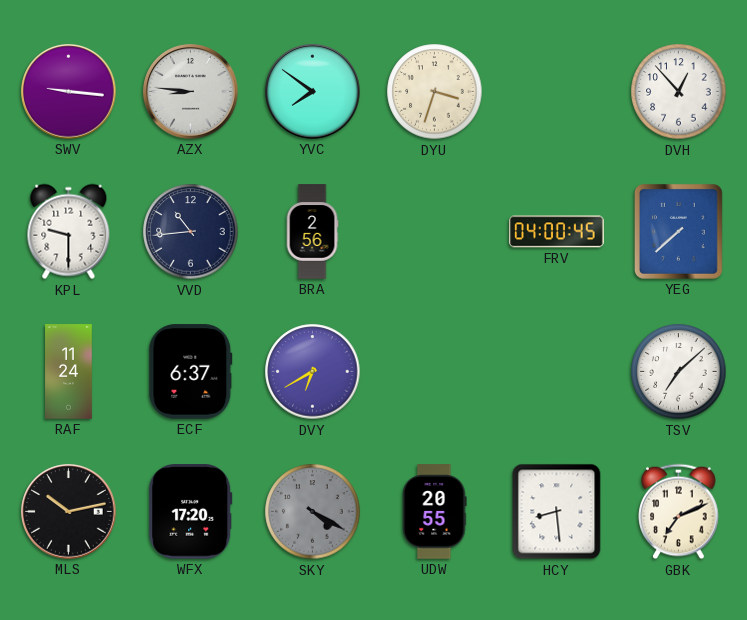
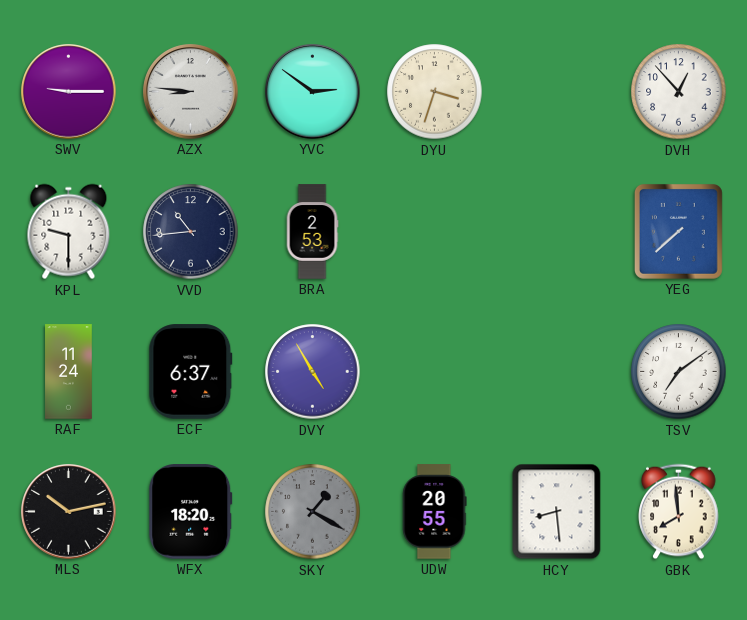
SWV: 9:16 -> 9:15 (69, 92)
YVC: 7:51 -> 2:51 (313, 92)
BRA: 2:56 -> 2:53 (312, 232)
FRV: 04:00 -> none (557, 232)
DVY: 6:40 -> 4:55 (313, 372)
TSV: 7:08 -> 7:09 (679, 372)
WFX: 17:20 -> 18:20 (191, 512)
SKY: 4:20 -> 1:20 (313, 512)
GBK: 7:11 -> 7:59 (679, 512)
